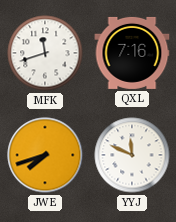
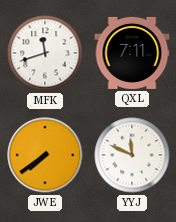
QXL: 7:16 -> 7:11 (132, 53)
JWE: 7:42 -> 7:39 (45, 155)
